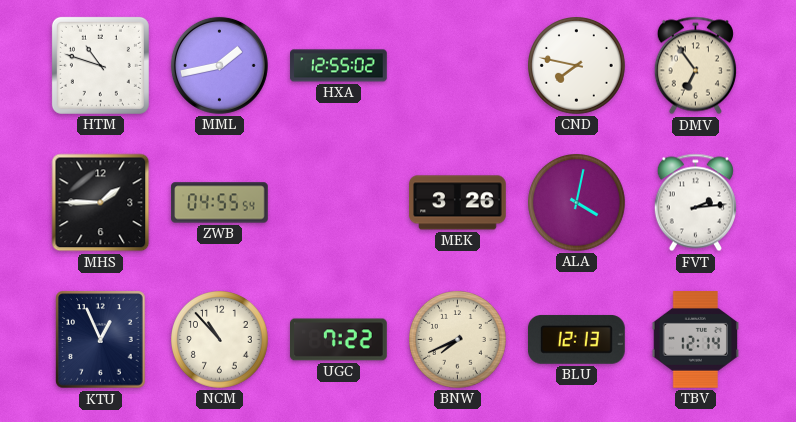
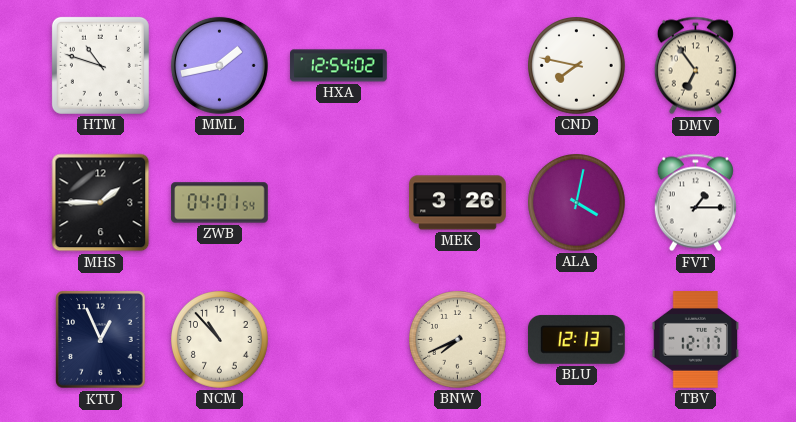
HXA: 12:55 -> 12:54 (339, 66)
ZWB: 04:55 -> 04:01 (220, 203)
FVT: 2:14 -> 1:15 (695, 203)
UGC: 7:22 -> none (339, 340)
TBV: 12:14 -> 12:17 (695, 340)
